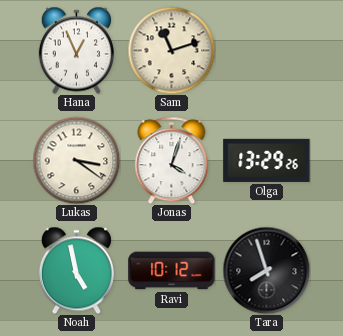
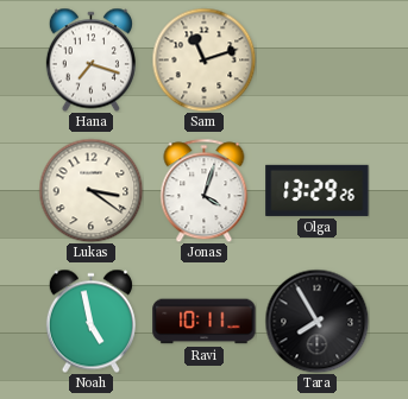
Hana: 12:56 -> 7:18 (90, 59)
Ravi: 10:12 -> 10:11 (205, 322)
Tara: 7:57 -> 7:55 (316, 321)
